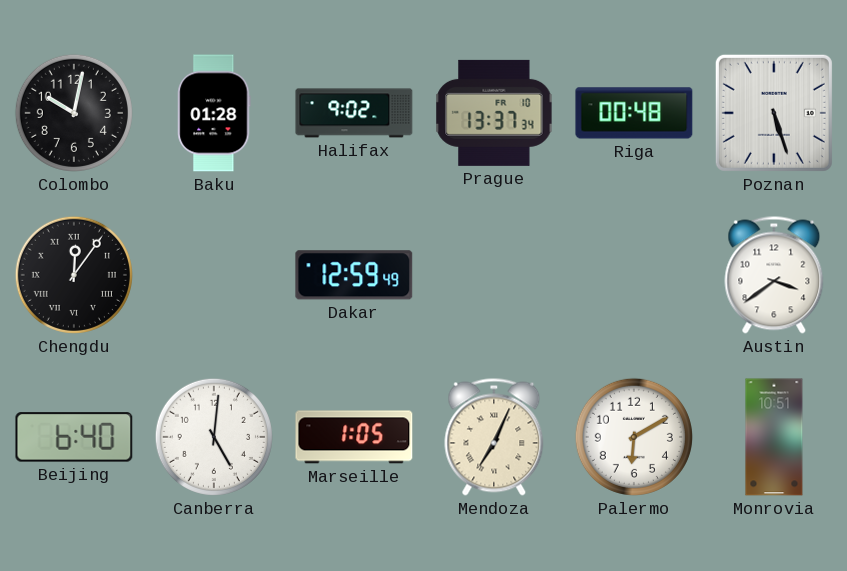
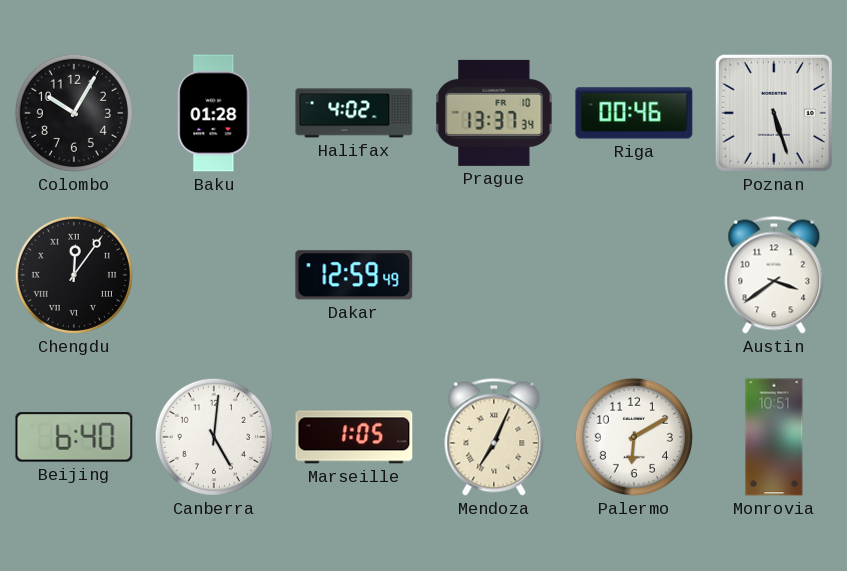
Colombo: 10:02 -> 10:05 (74, 113)
Halifax: 9:02 -> 4:02 (354, 113)
Riga: 00:48 -> 00:46 (634, 113)
